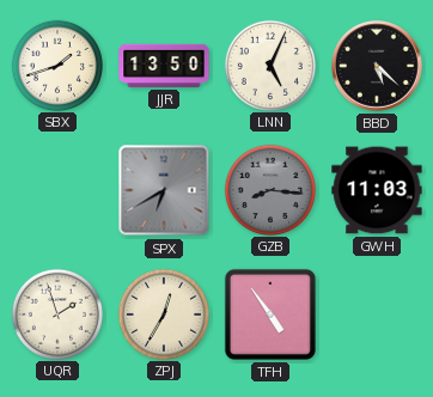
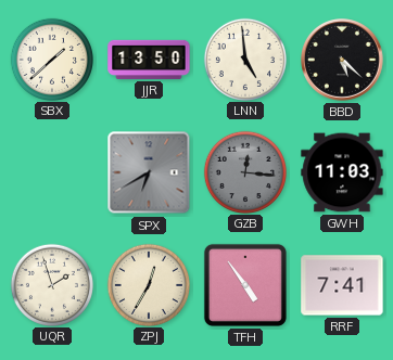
SBX: 1:42 -> 1:38 (51, 59)
LNN: 5:04 -> 4:59 (244, 59)
GZB: 8:16 -> 12:16 (244, 171)
RRF: none -> 7:41 (342, 285)
